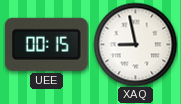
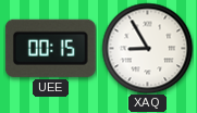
XAQ: 8:58 -> 8:55 (147, 48)
